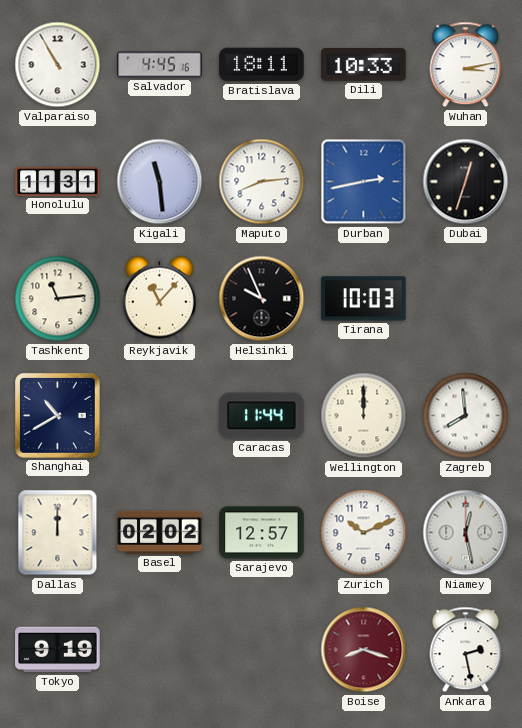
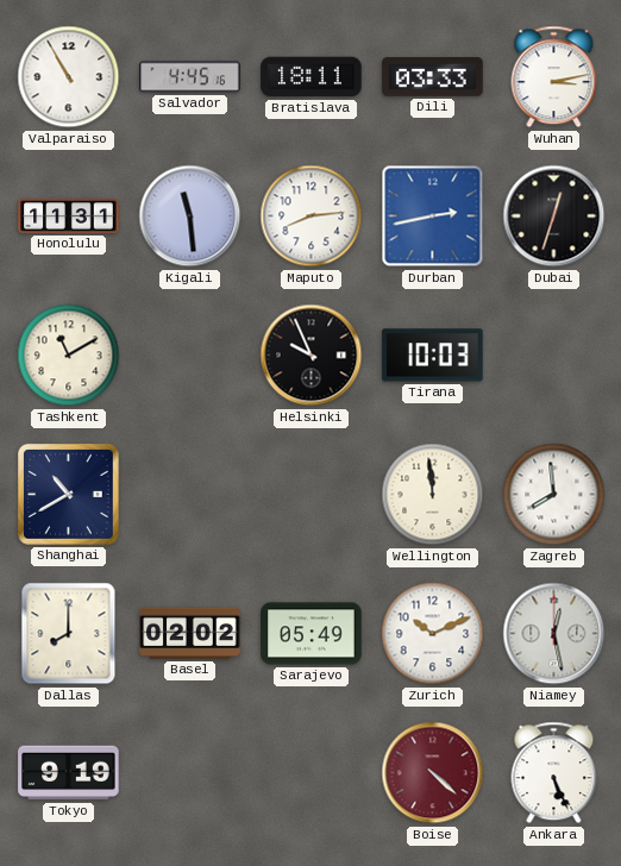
Dili: 10:33 -> 03:33 (433, 77)
Tashkent: 11:14 -> 11:10 (69, 356)
Reykjavik: 11:07 -> none (159, 299)
Caracas: 11:44 -> none (262, 416)
Wellington: 12:00 -> 11:59 (433, 495)
Dallas: 12:00 -> 8:00 (69, 634)
Sarajevo: 12:57 -> 05:49 (312, 634)
Boise: 8:18 -> 4:22 (433, 773)
Ankara: 2:28 -> 5:26 (554, 773)
